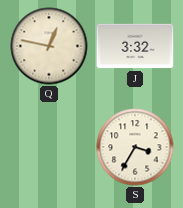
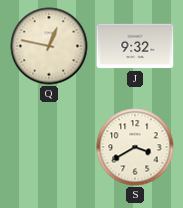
J: 3:32 -> 9:32 (135, 46)
S: 3:35 -> 3:40 (135, 147)
